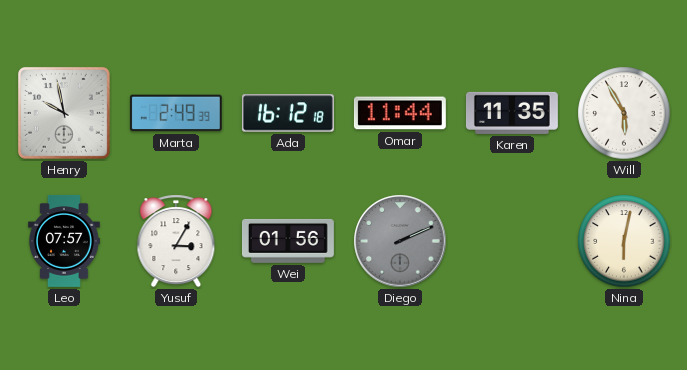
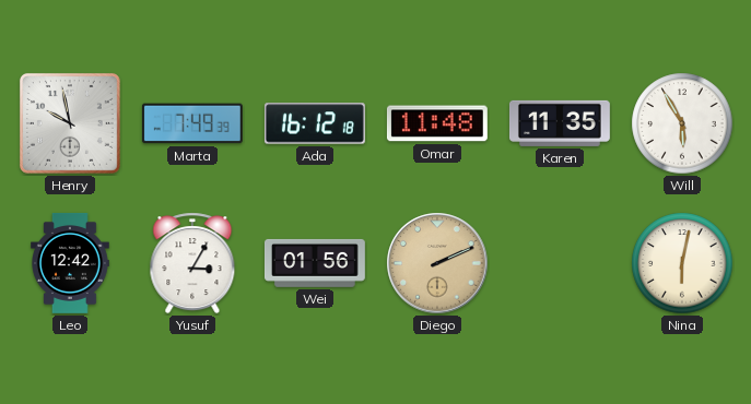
Marta: 2:49 -> 7:49 (192, 123)
Omar: 11:44 -> 11:48 (437, 123)
Leo: 07:57 -> 12:42 (71, 263)
Diego dial: grey -> champagne (437, 263)
